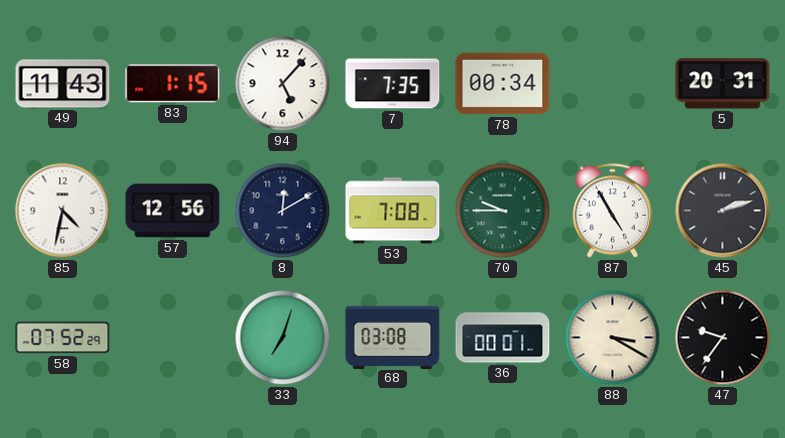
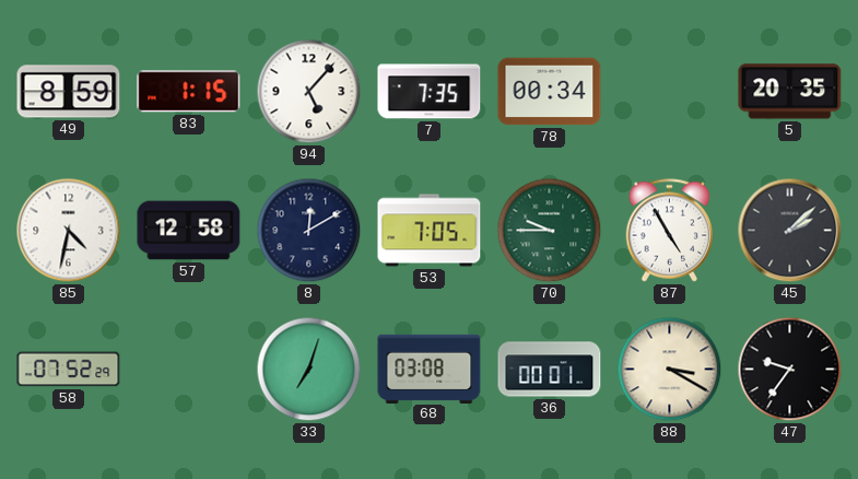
49: 11:43 -> 8:59 (69, 92)
5: 20:31 -> 20:35 (790, 92)
57: 12:56 -> 12:58 (189, 231)
53: 7:08 -> 7:05 (430, 231)
45: 2:12 -> 2:08 (790, 231)
